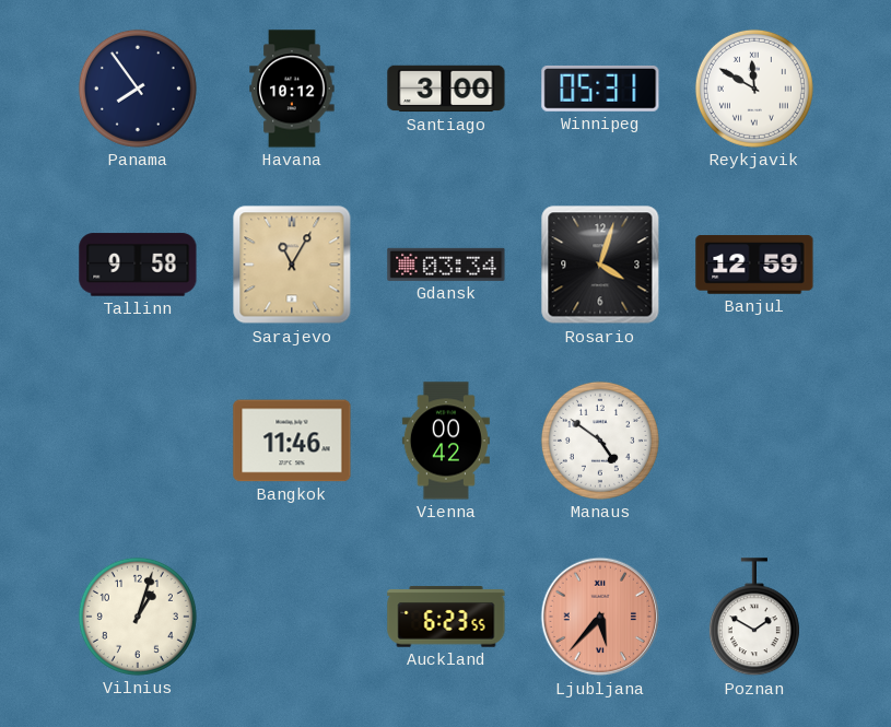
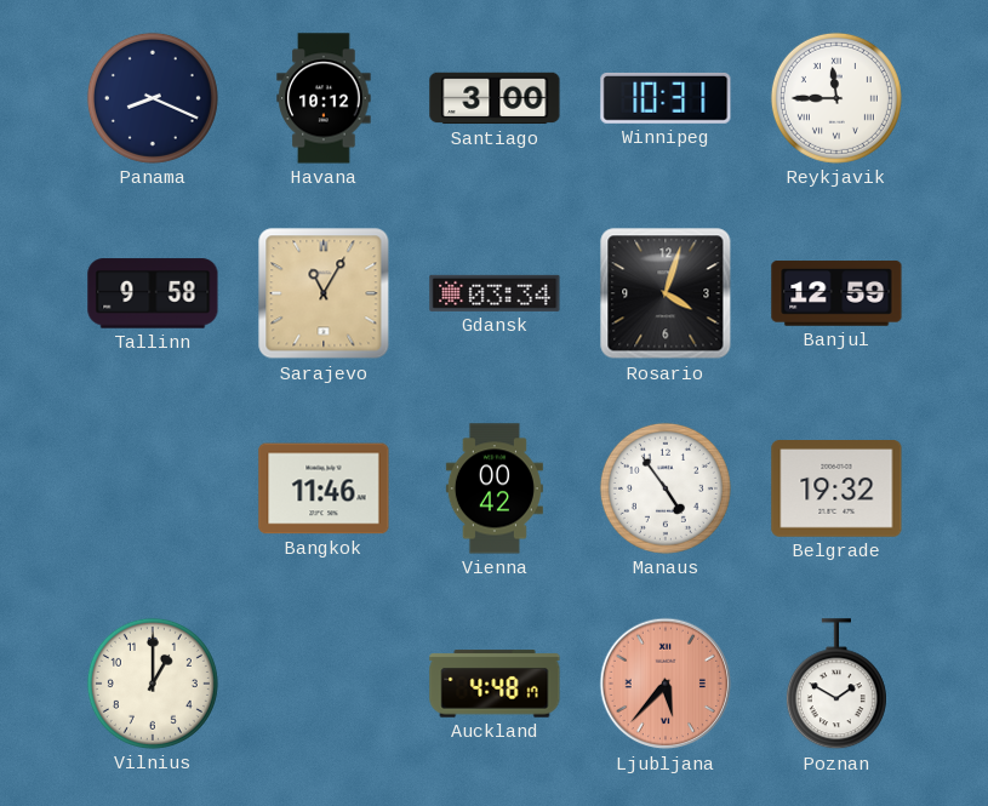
Panama: 7:54 -> 8:19 (153, 98)
Winnipeg: 05:31 -> 10:31 (666, 98)
Reykjavik: 11:50 -> 11:45 (836, 98)
Manaus: 4:51 -> 4:54 (666, 488)
Belgrade: none -> 19:32 (836, 490)
Vilnius: 1:03 -> 1:00 (153, 684)
Auckland: 6:23 -> 4:48 (495, 684)
